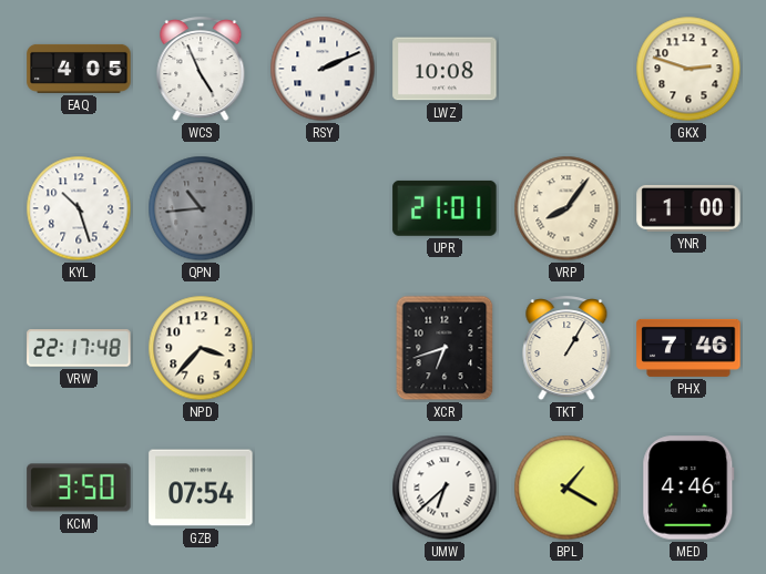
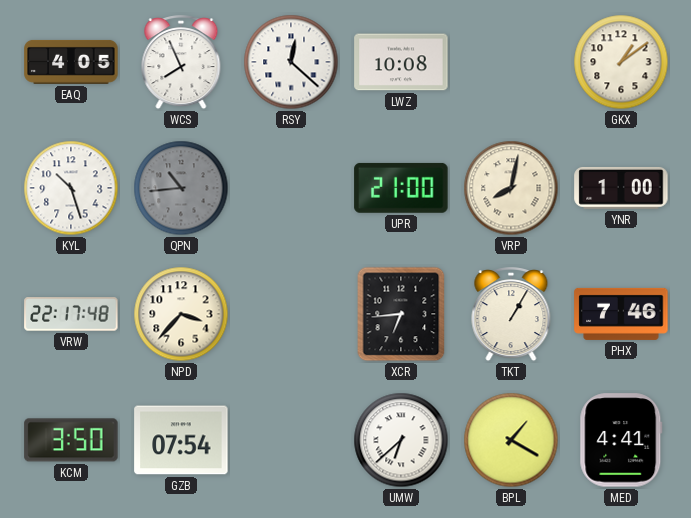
WCS: 4:56 -> 7:56 (181, 63)
RSY: 2:11 -> 12:22 (291, 62)
GKX: 2:48 -> 1:09 (621, 62)
UPR: 21:01 -> 21:00 (401, 188)
VRP: 8:06 -> 8:02 (511, 188)
XCR: 6:42 -> 6:44 (401, 314)
MED: 4:46 -> 4:41 (621, 440)
